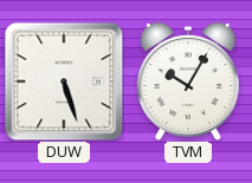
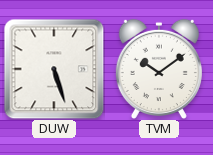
TVM: 10:05 -> 10:09 (159, 68)
